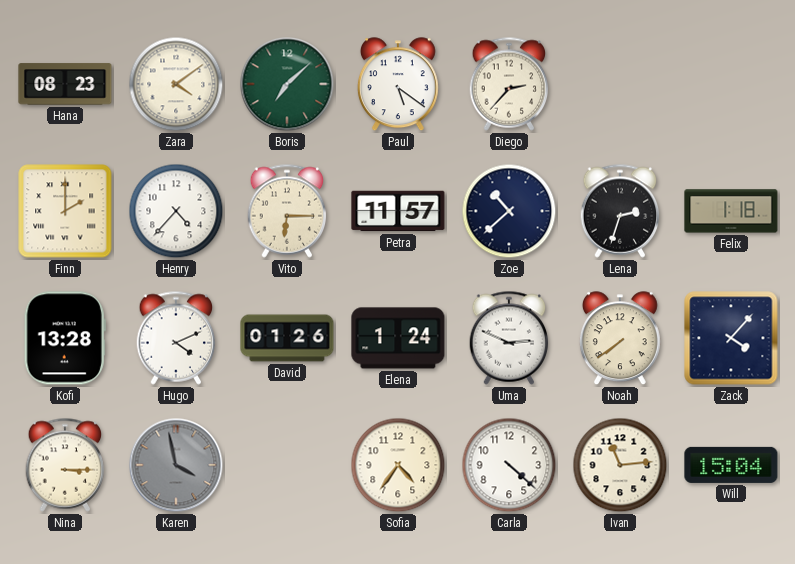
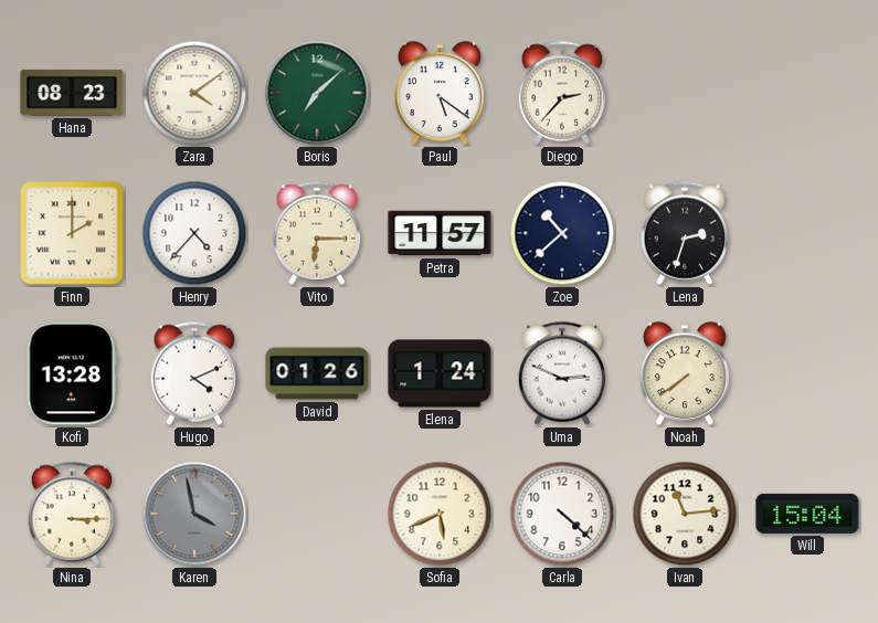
Felix: 1:18 -> none (731, 211)
Zack: 4:07 -> none (731, 338)
Sofia: 4:36 -> 5:41 (440, 514)
